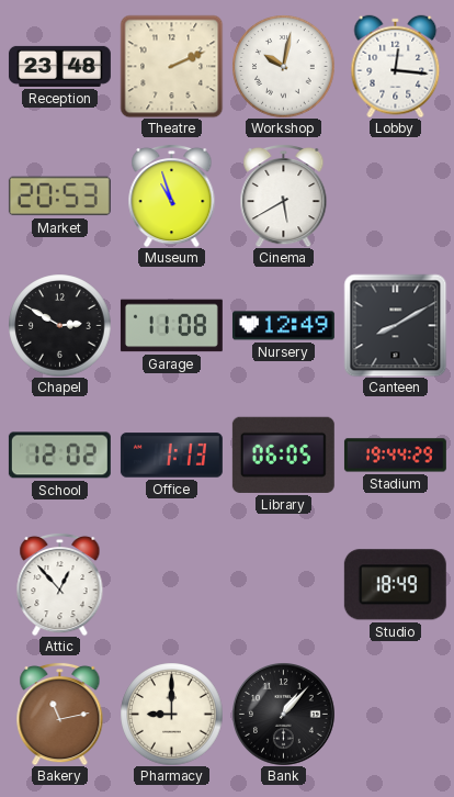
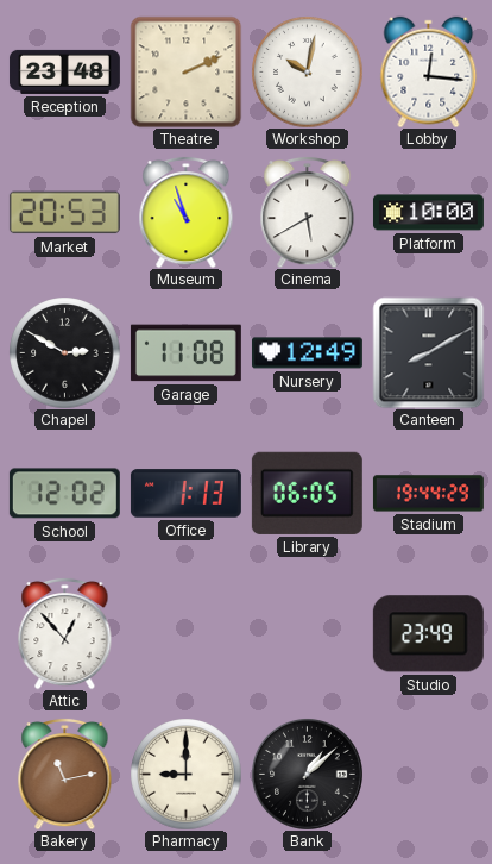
Platform: none -> 10:00 (428, 213)
Studio: 18:49 -> 23:49 (428, 634)
Bank: 1:07 -> 1:08 (308, 775)
